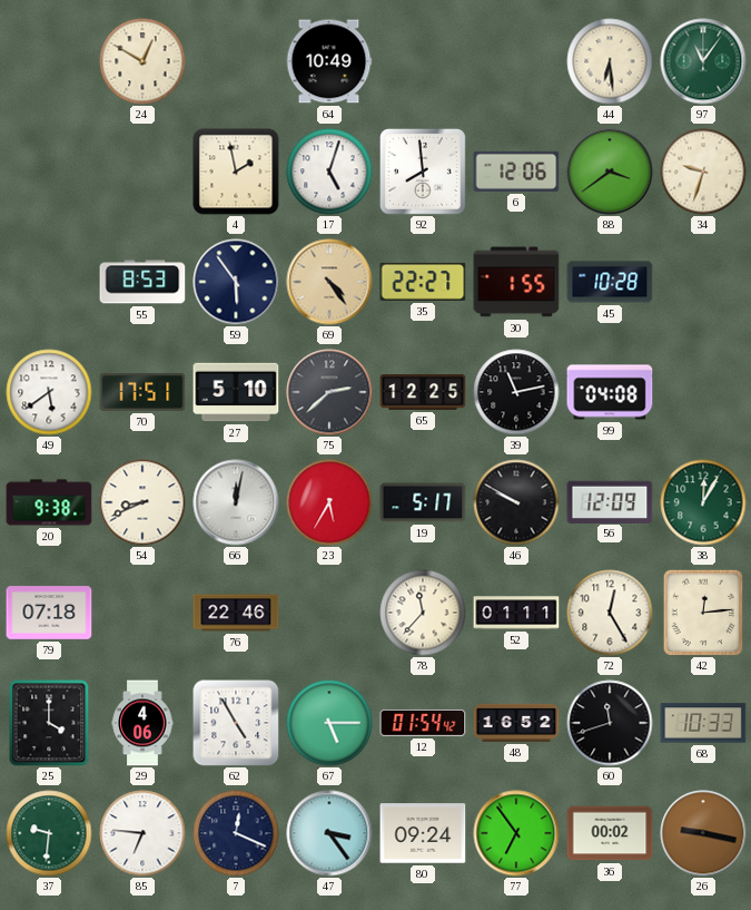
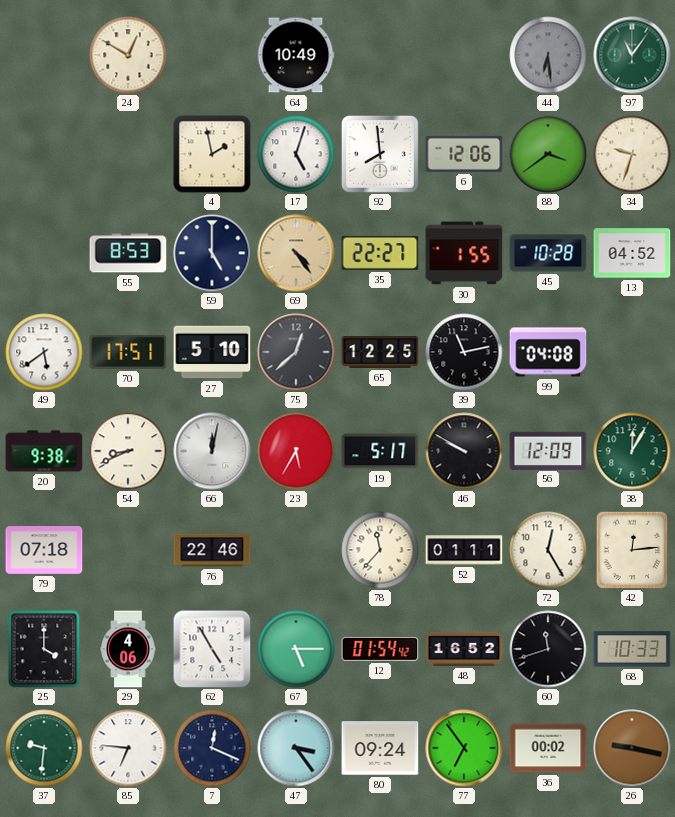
44 dial: cream -> grey (548, 55)
59: 5:54 -> 5:00 (212, 253)
13: none -> 04:52 (632, 253)
75: 2:38 -> 12:38 (296, 352)
